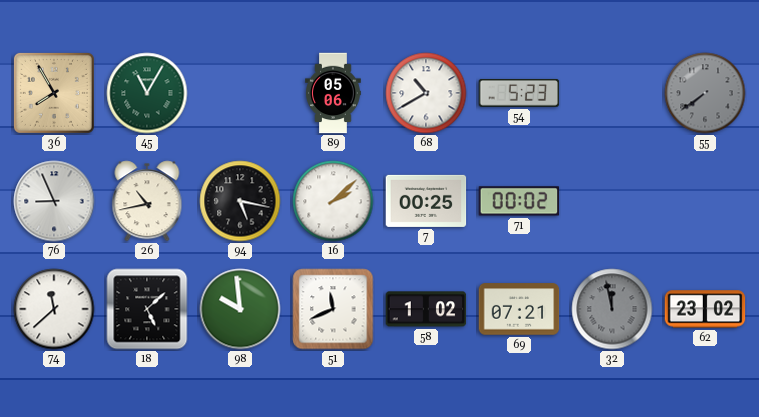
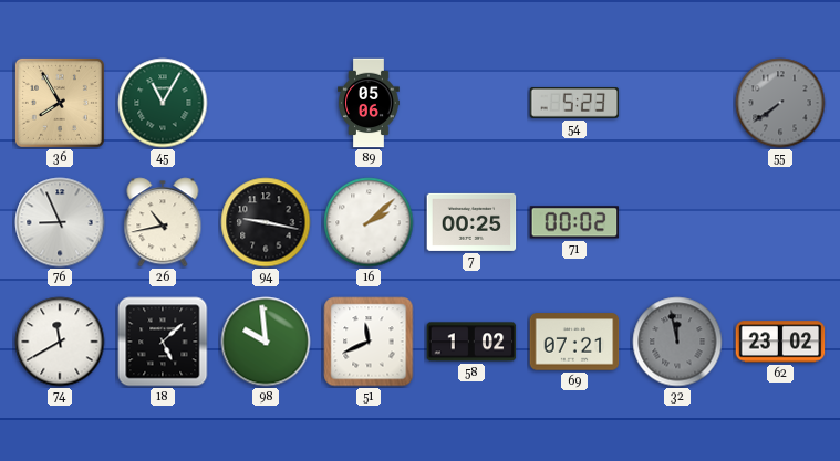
68: 10:40 -> none (426, 93)
94: 5:17 -> 9:17 (266, 222)
74: 11:38 -> 11:40 (60, 342)
